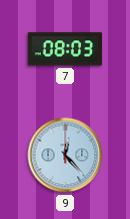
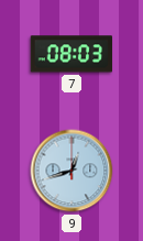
9: 12:23 -> 12:42 (71, 171)
